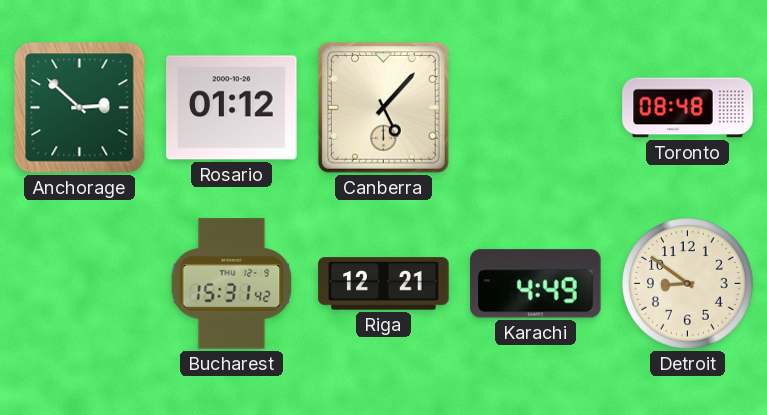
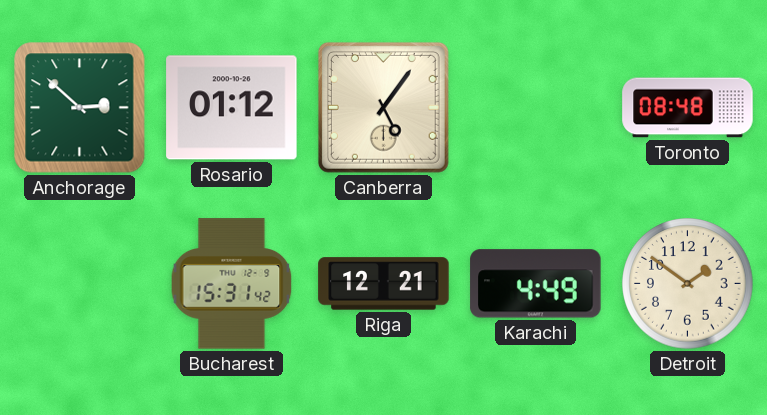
Canberra: 5:07 -> 5:06 (383, 107)
Detroit: 8:51 -> 1:51 (688, 284)
